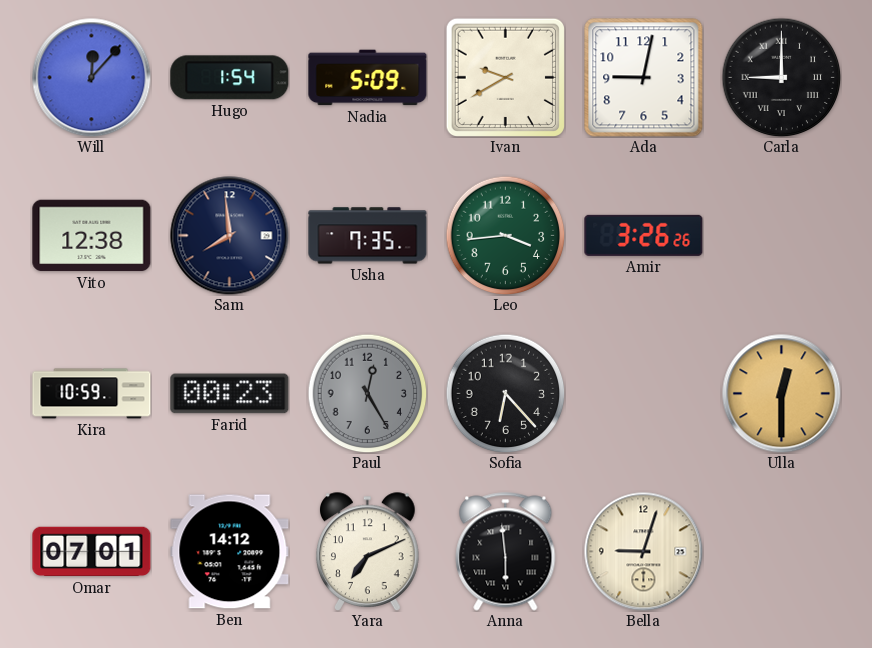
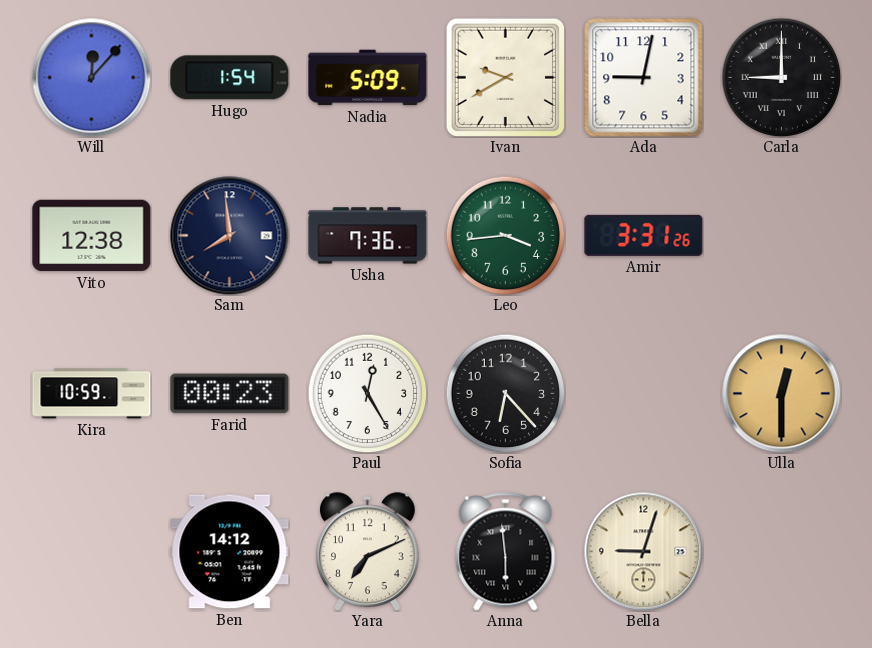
Usha: 7:35 -> 7:36 (368, 236)
Amir: 3:26 -> 3:31 (644, 235)
Paul dial: grey -> white (367, 393)
Omar: 07:01 -> none (92, 552)
